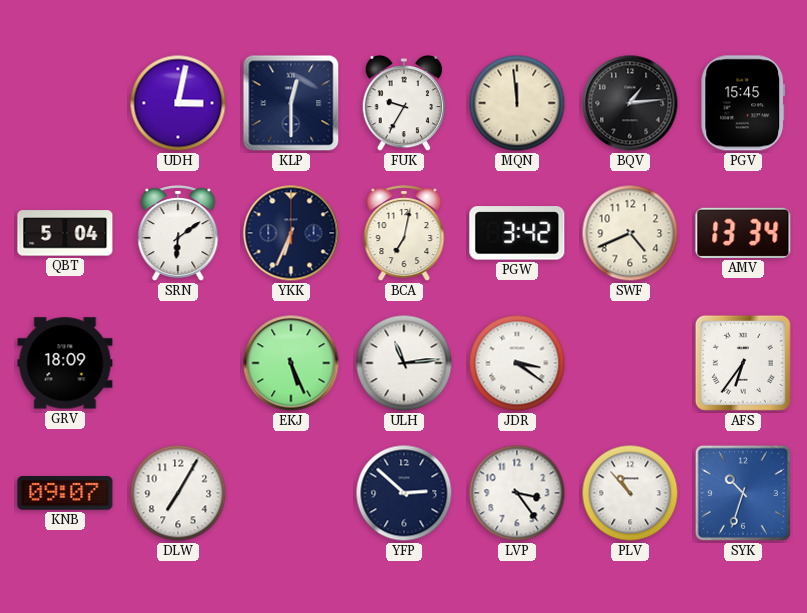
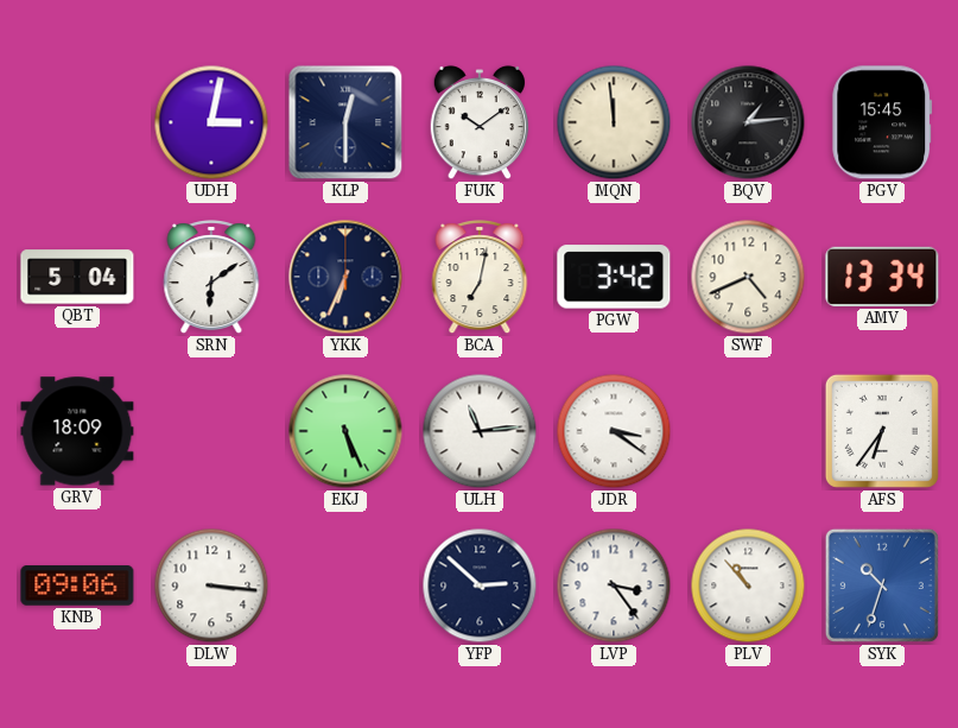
FUK: 9:35 -> 10:09 (480, 122)
KNB: 09:07 -> 09:06 (77, 585)
DLW: 7:05 -> 3:16 (211, 585)
